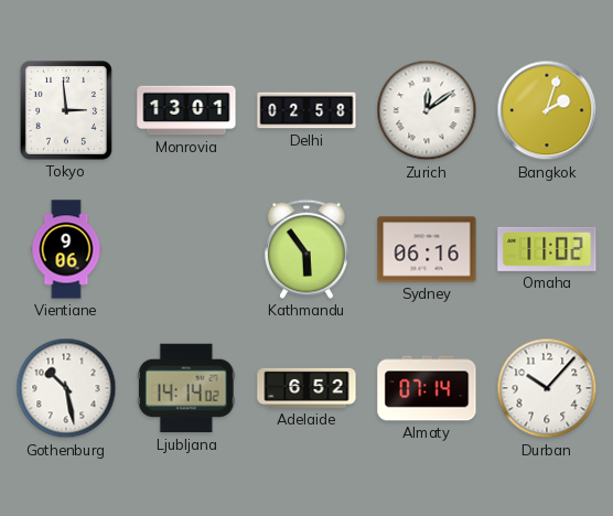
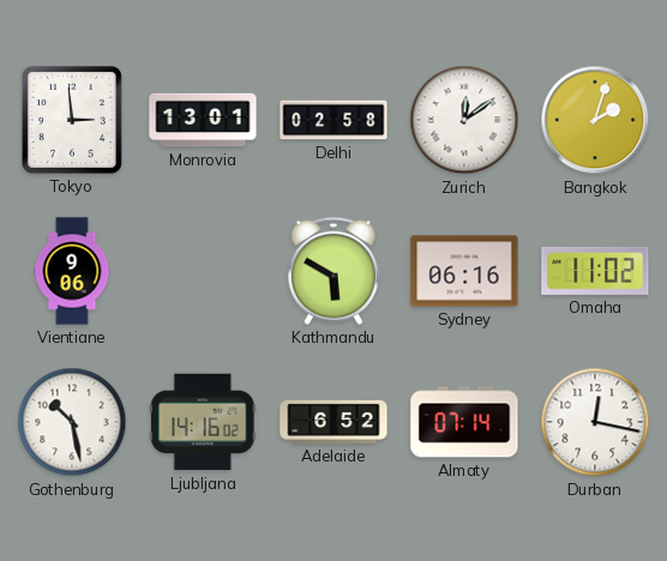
Kathmandu: 5:54 -> 5:50 (333, 271)
Ljubljana: 14:14 -> 14:16 (204, 422)
Durban: 10:07 -> 12:17 (595, 422)
